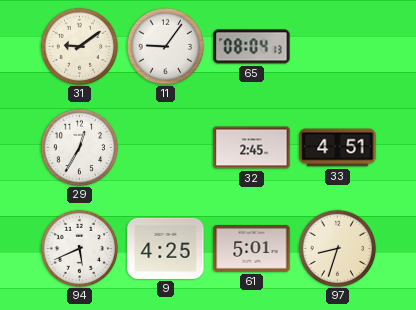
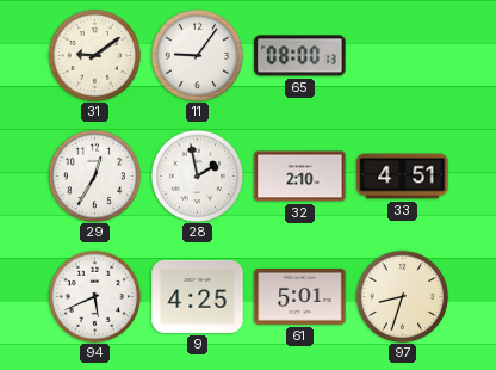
65: 08:04 -> 08:00 (300, 56)
28: none -> 1:58 (197, 175)
32: 2:45 -> 2:10 (300, 177)
